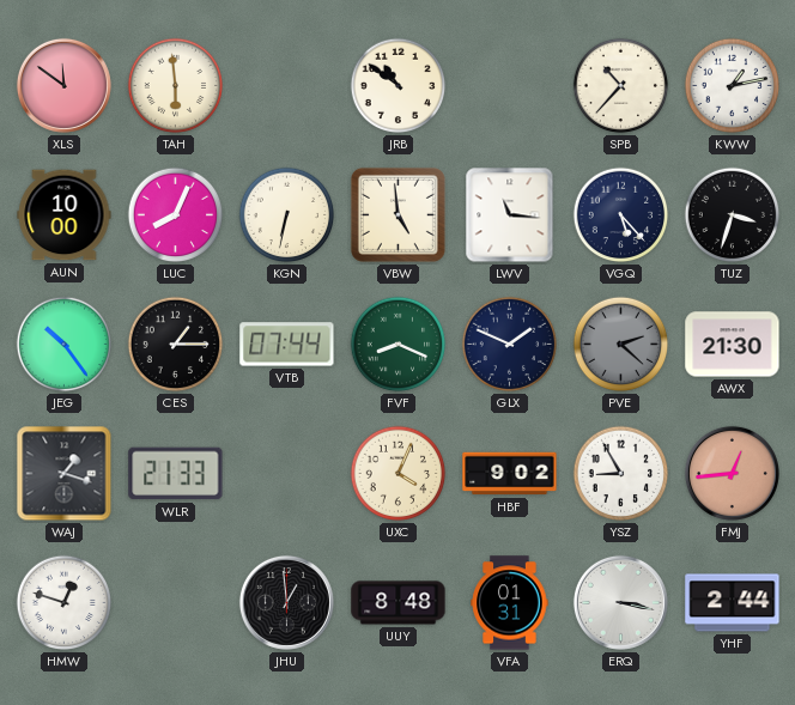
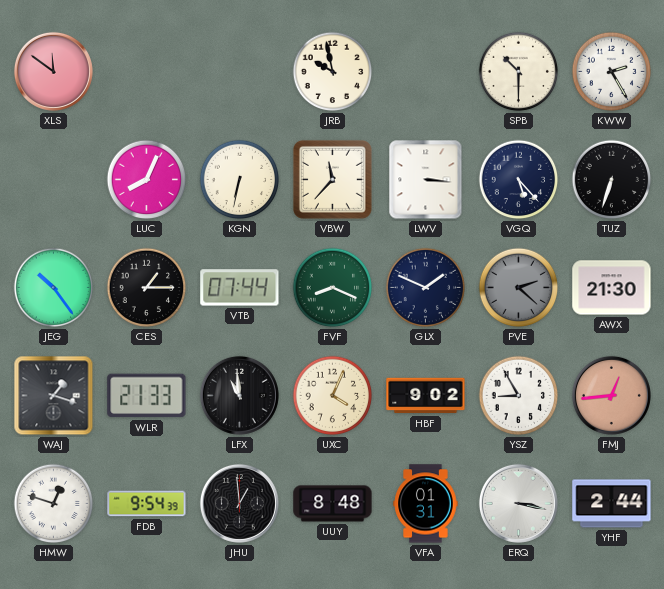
TAH: 5:59 -> none (176, 86)
JRB: 10:51 -> 9:58 (333, 72)
SPB: 10:37 -> 10:30 (519, 72)
KWW: 1:13 -> 2:25 (612, 72)
AUN: 10:00 -> none (65, 215)
VBW: 4:59 -> 11:37 (332, 179)
LWV: 11:16 -> 3:16 (426, 180)
TUZ: 3:33 -> 6:33 (612, 180)
LFX: none -> 10:59 (239, 395)
FDB: none -> 9:54 (147, 504)
